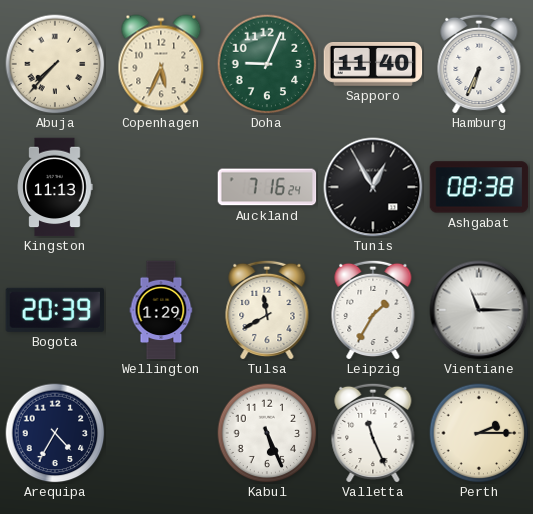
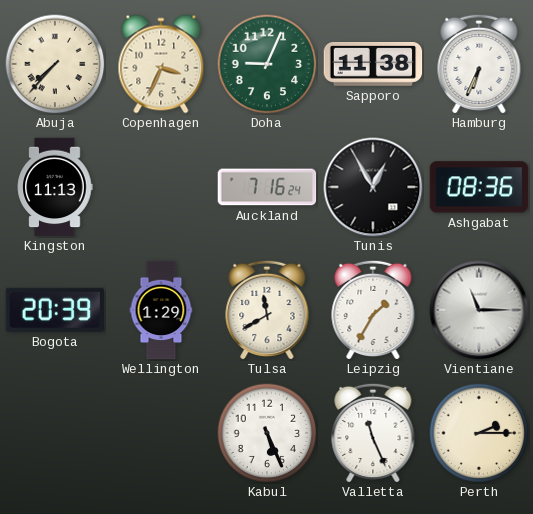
Copenhagen: 5:34 -> 3:34 (161, 64)
Sapporo: 11:40 -> 11:38 (373, 65)
Ashgabat: 08:38 -> 08:36 (479, 187)
Arequipa: 4:35 -> none (55, 433)
